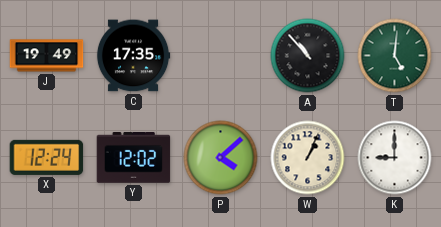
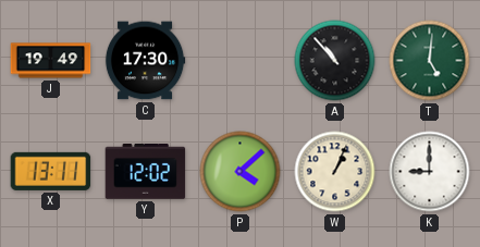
C: 17:35 -> 17:30 (145, 61)
X: 12:24 -> 13:11 (51, 171)
